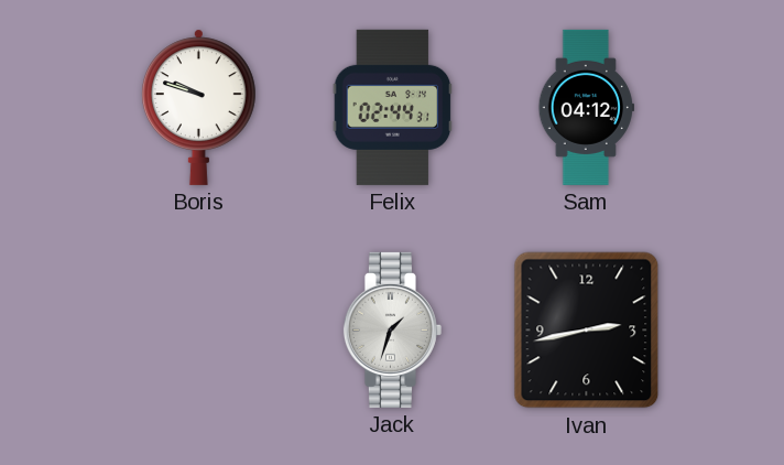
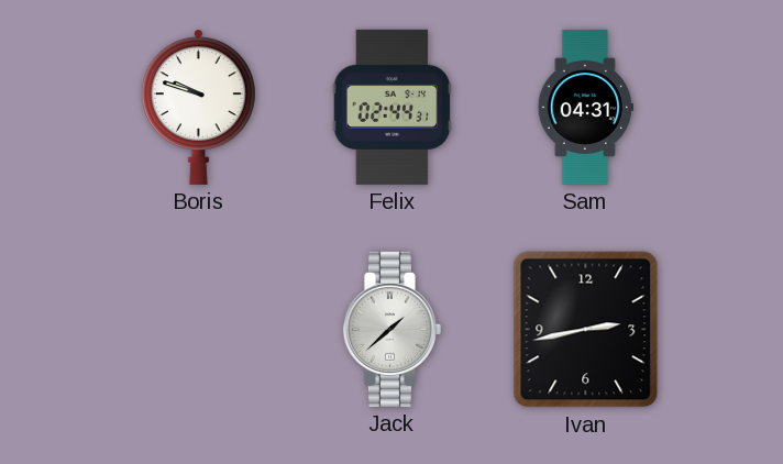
Sam: 04:12 -> 04:31 (585, 107)
Jack: 1:33 -> 1:38 (392, 329)
